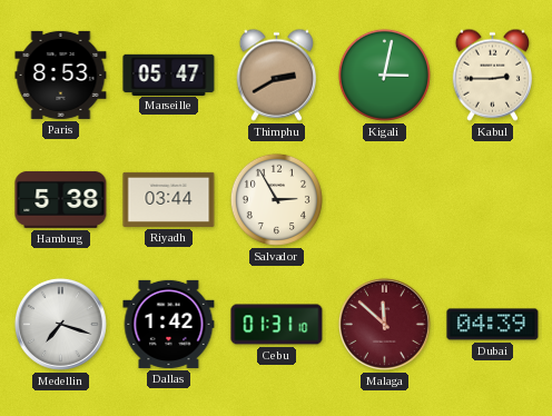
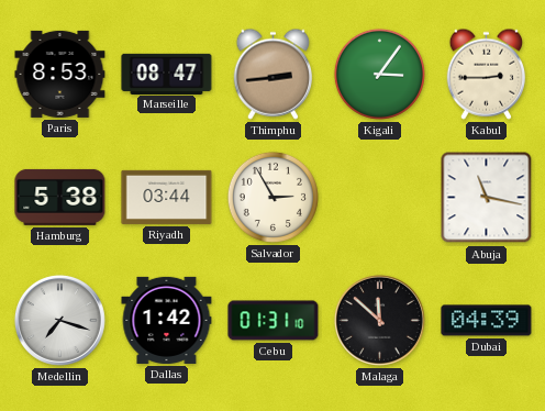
Marseille: 05:47 -> 08:47 (167, 74)
Thimphu: 2:40 -> 2:44 (274, 74)
Kigali: 3:02 -> 3:06 (379, 74)
Abuja: none -> 11:17 (487, 198)
Malaga dial: burgundy -> black (379, 320)
